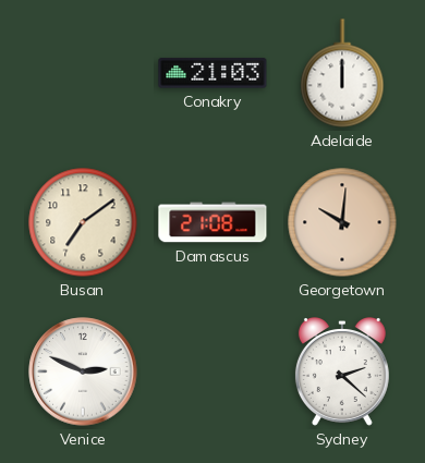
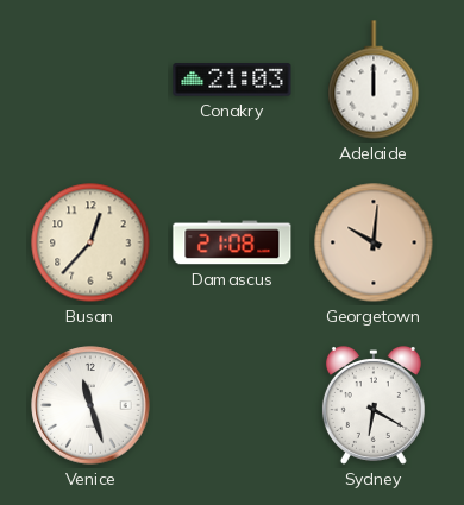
Busan: 7:09 -> 12:37 (90, 242)
Venice: 2:49 -> 11:27 (90, 405)
Sydney: 2:22 -> 6:20 (374, 406)
